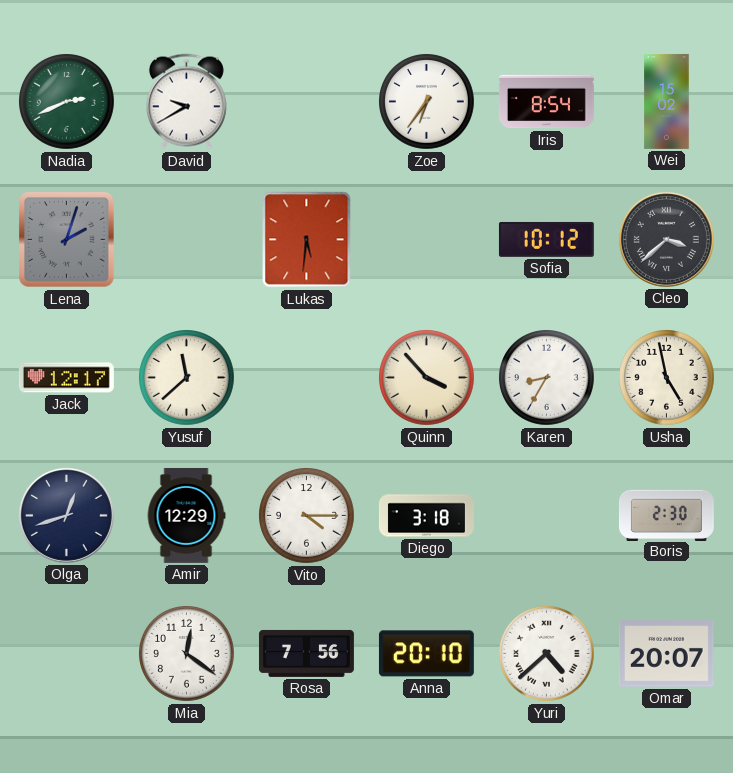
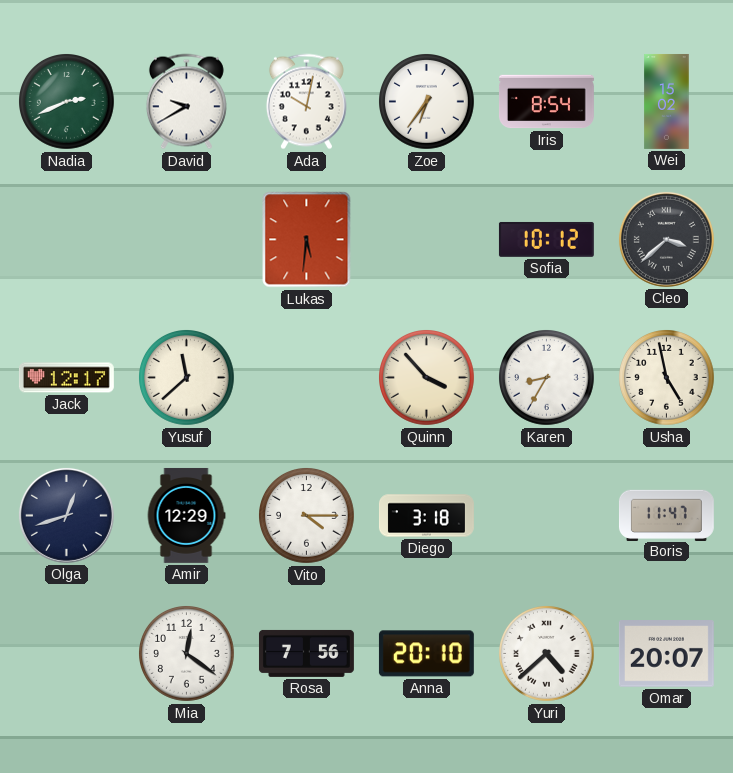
Ada: none -> 10:02 (306, 102)
Lena: 2:03 -> none (67, 240)
Boris: 2:30 -> 11:47 (666, 515)
